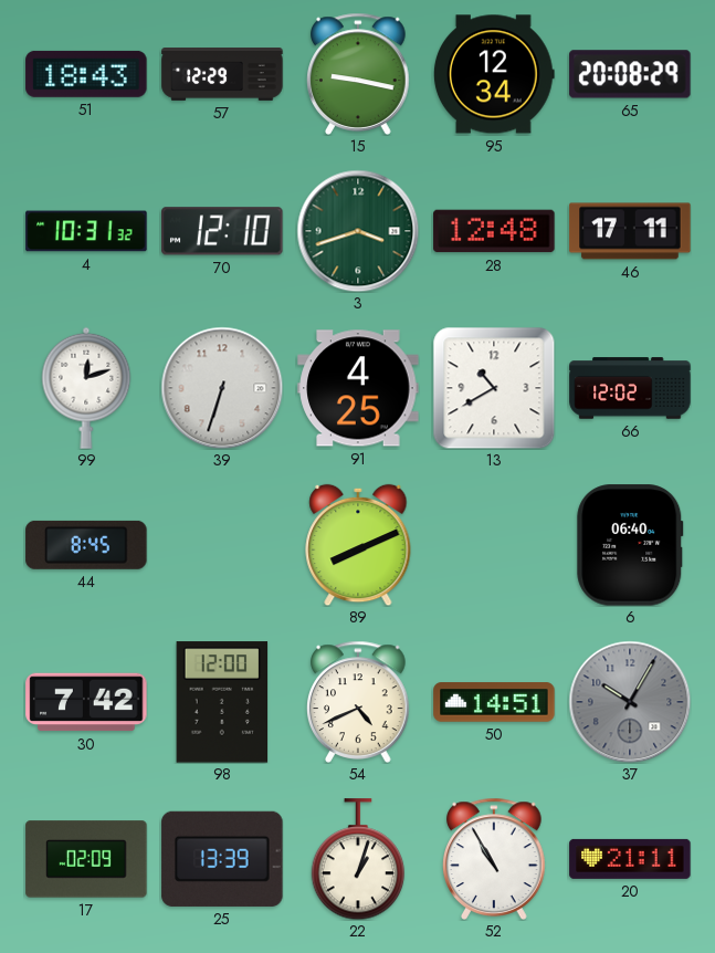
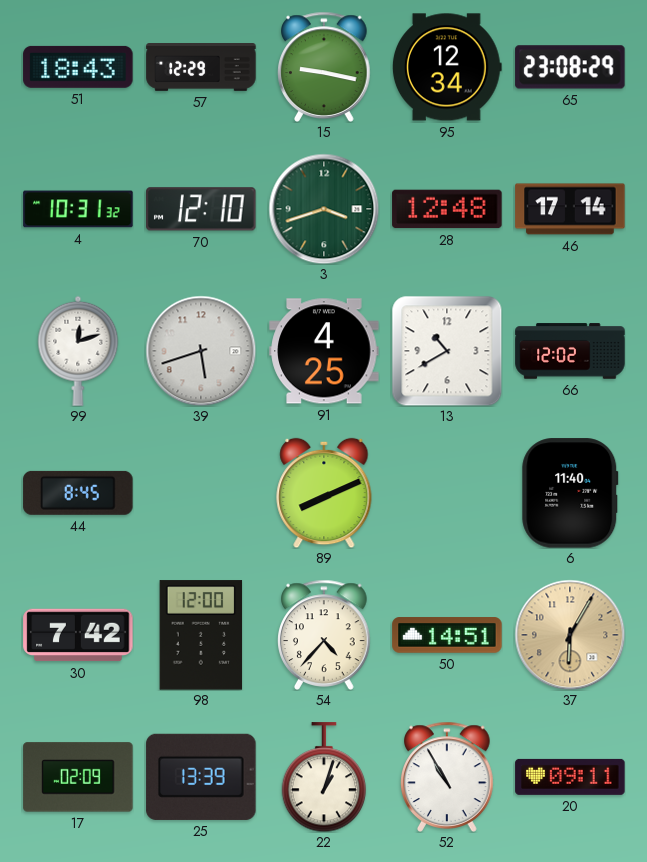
65: 20:08 -> 23:08 (570, 67)
46: 17:11 -> 17:14 (570, 209)
39: 6:33 -> 5:42 (201, 351)
6: 06:40 -> 11:40 (570, 493)
54: 4:41 -> 4:37 (325, 635)
37: 10:05 -> 6:05 (570, 635)
37 dial: grey -> champagne (570, 635)
20: 21:11 -> 09:11 (570, 777)
